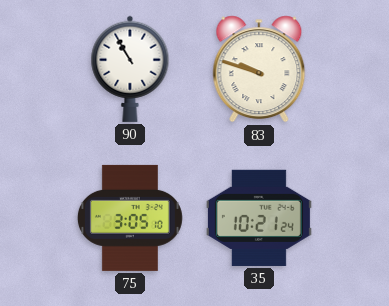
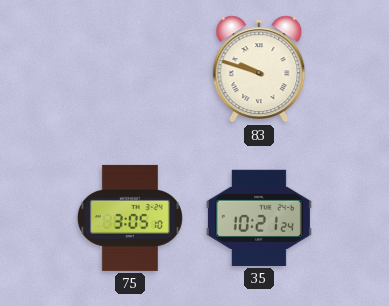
90: 10:55 -> none (130, 69)
